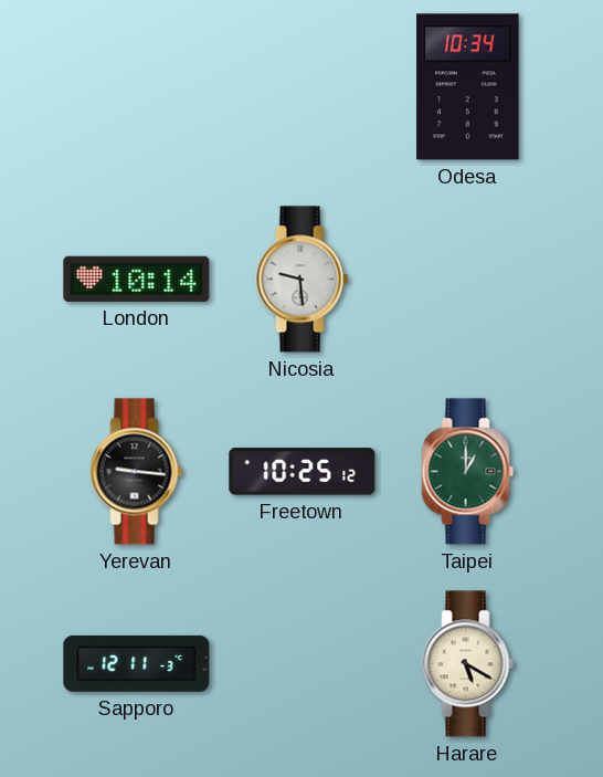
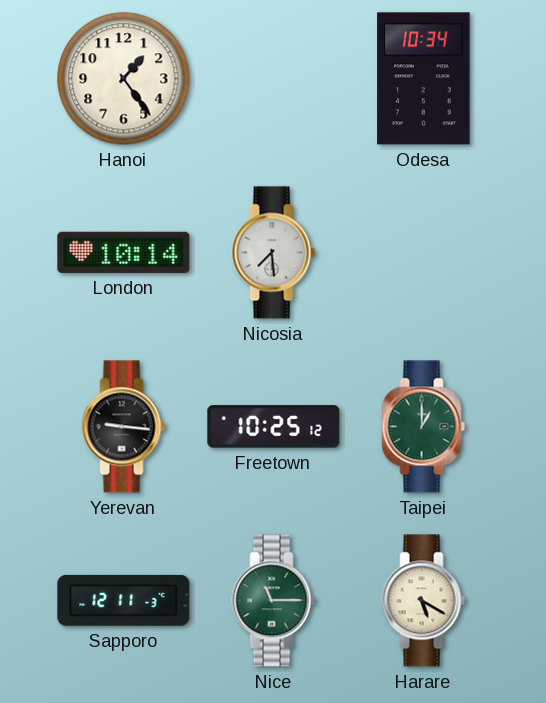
Hanoi: none -> 1:24 (124, 79)
Nicosia: 9:29 -> 7:29 (274, 253)
Nice: none -> 11:15 (274, 601)
